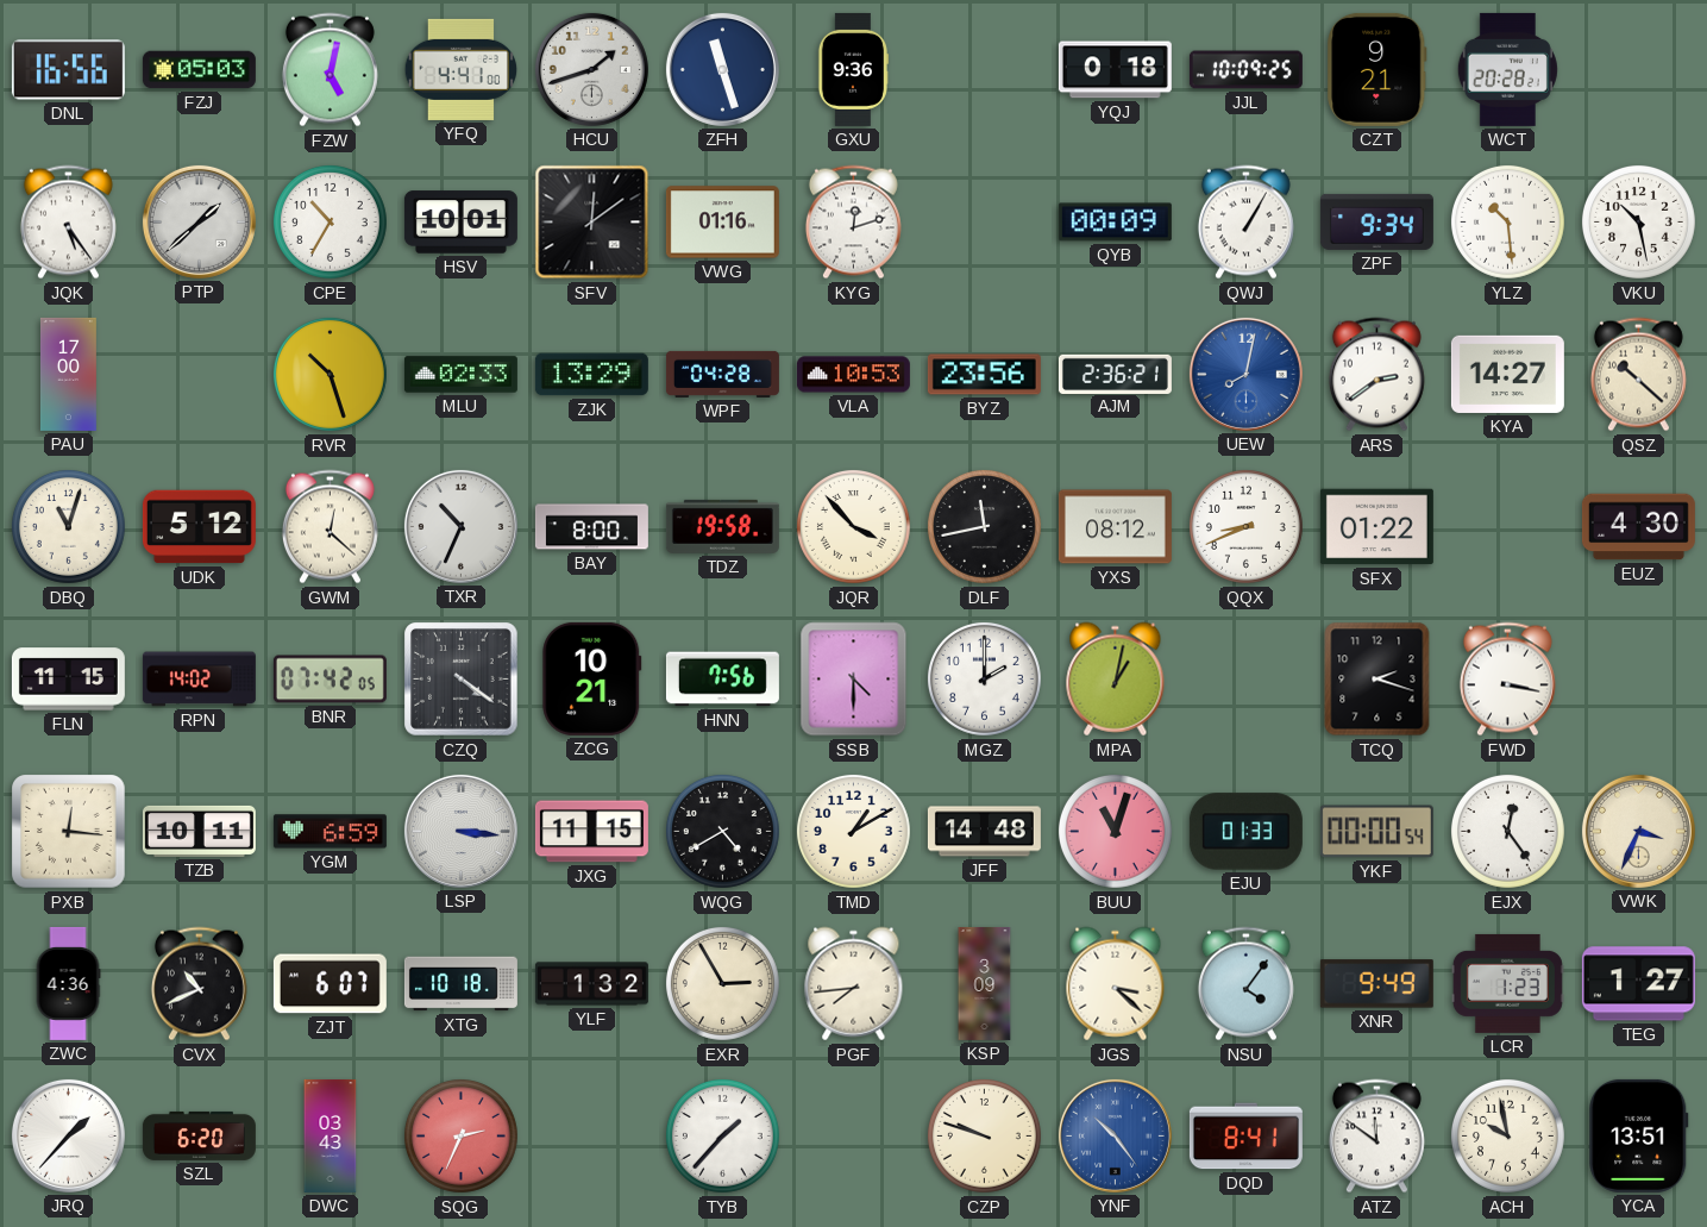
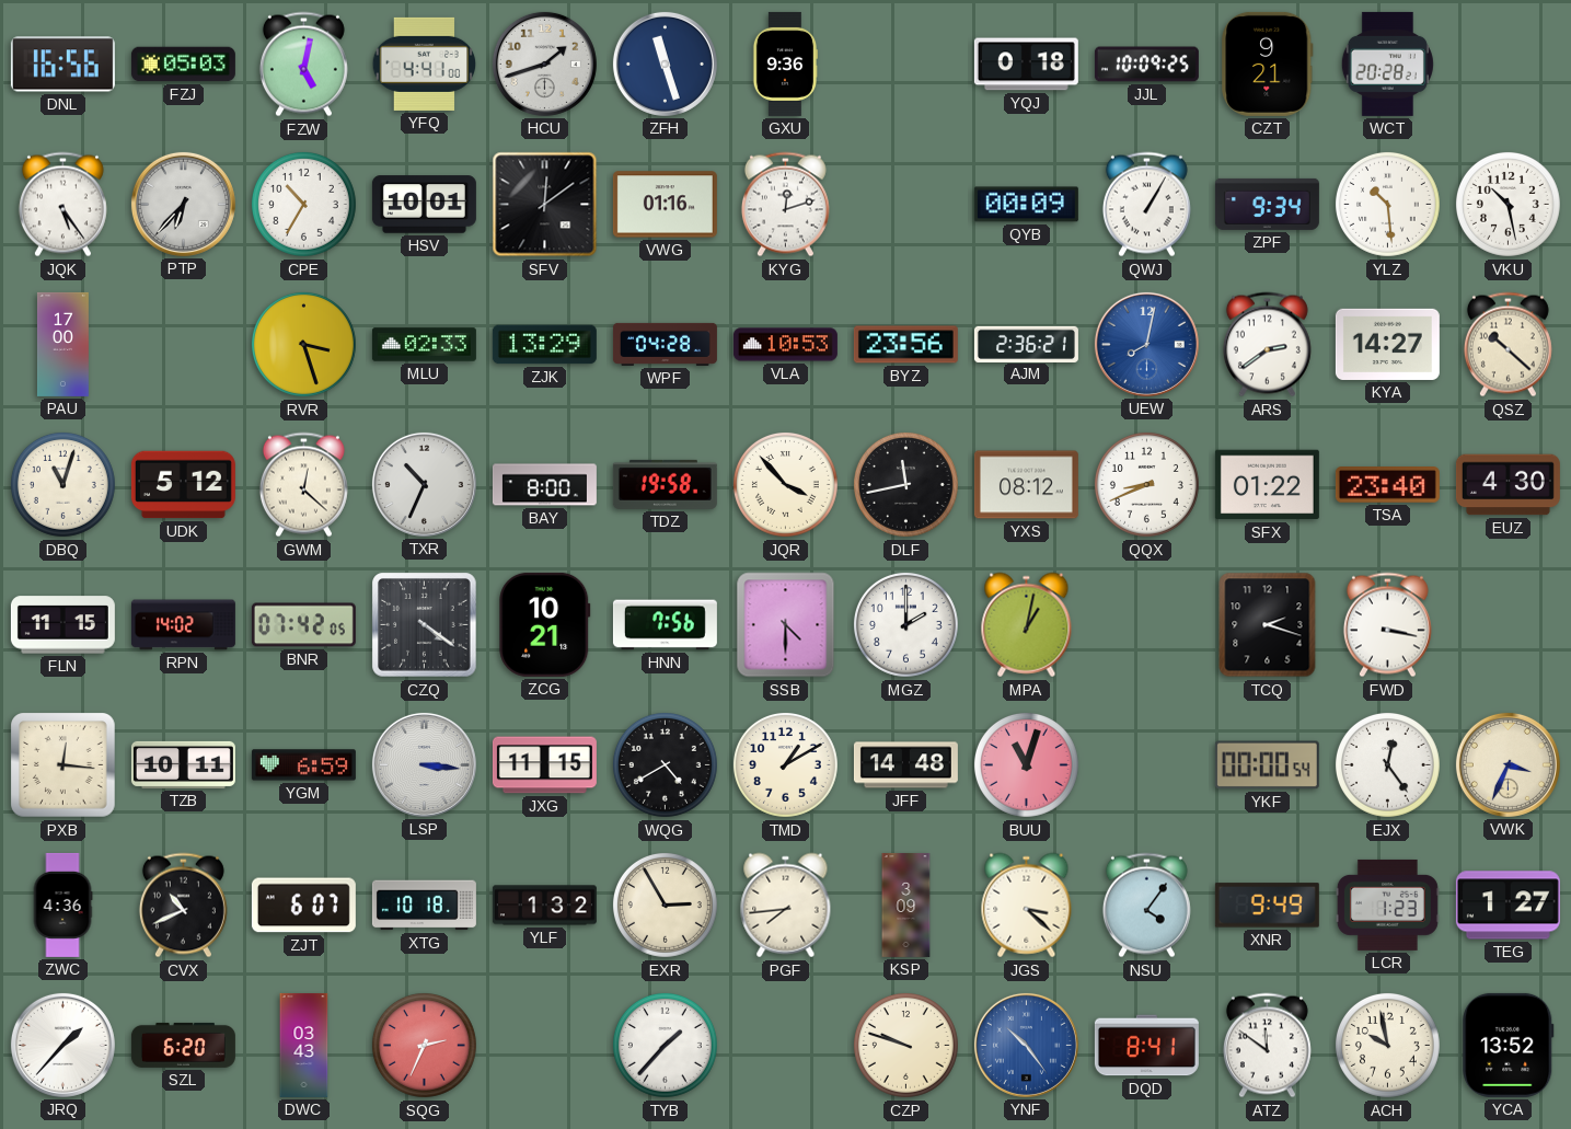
PTP: 1:38 -> 6:37 (183, 204)
RVR: 10:27 -> 3:27 (303, 344)
TSA: none -> 23:40 (1387, 485)
EJU: 01:33 -> none (1245, 832)
YCA: 13:51 -> 13:52 (1509, 1045)
